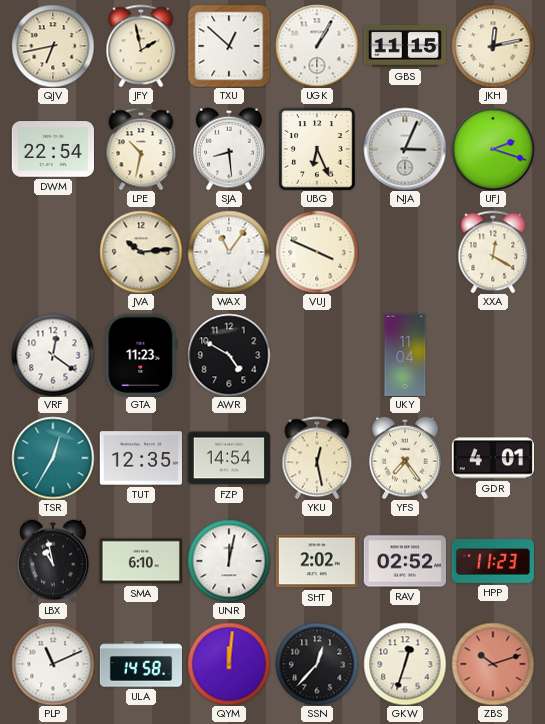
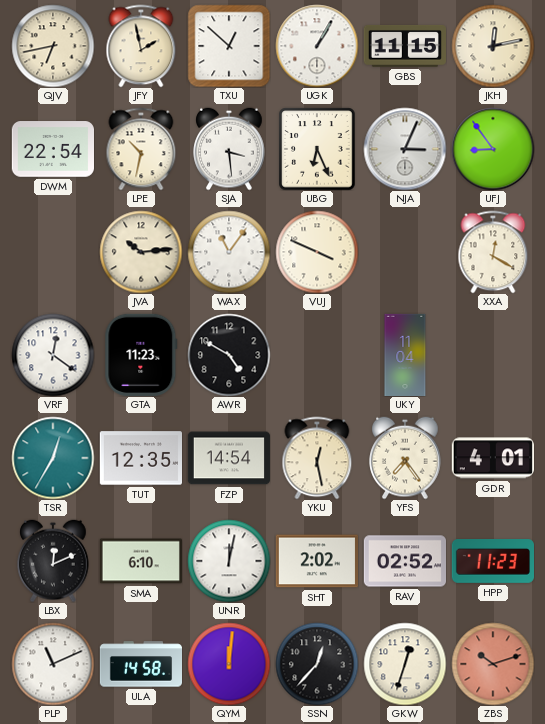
SJA: 8:29 -> 3:29 (229, 149)
UFJ: 2:18 -> 8:54 (493, 149)
LBX: 10:58 -> 12:11 (53, 561)
